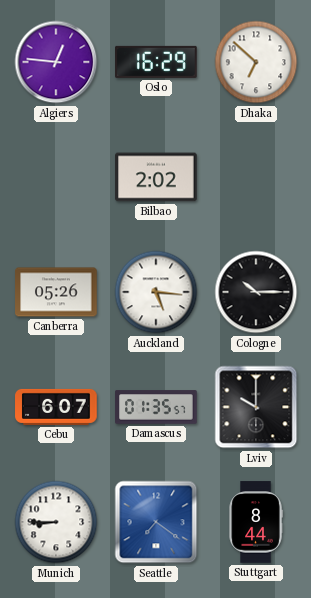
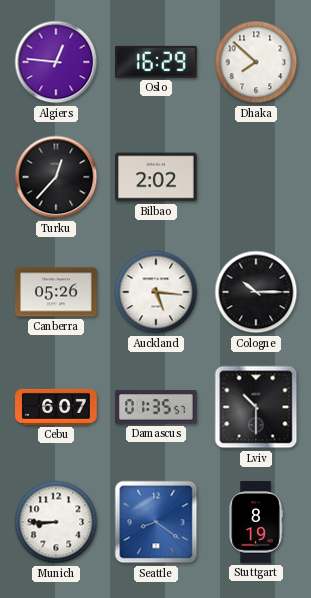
Dhaka: 6:52 -> 7:52 (256, 62)
Turku: none -> 12:37 (56, 177)
Lviv: 10:00 -> 10:30 (256, 407)
Seattle: 7:21 -> 8:21 (156, 522)
Stuttgart: 8:44 -> 8:19 (256, 522)
